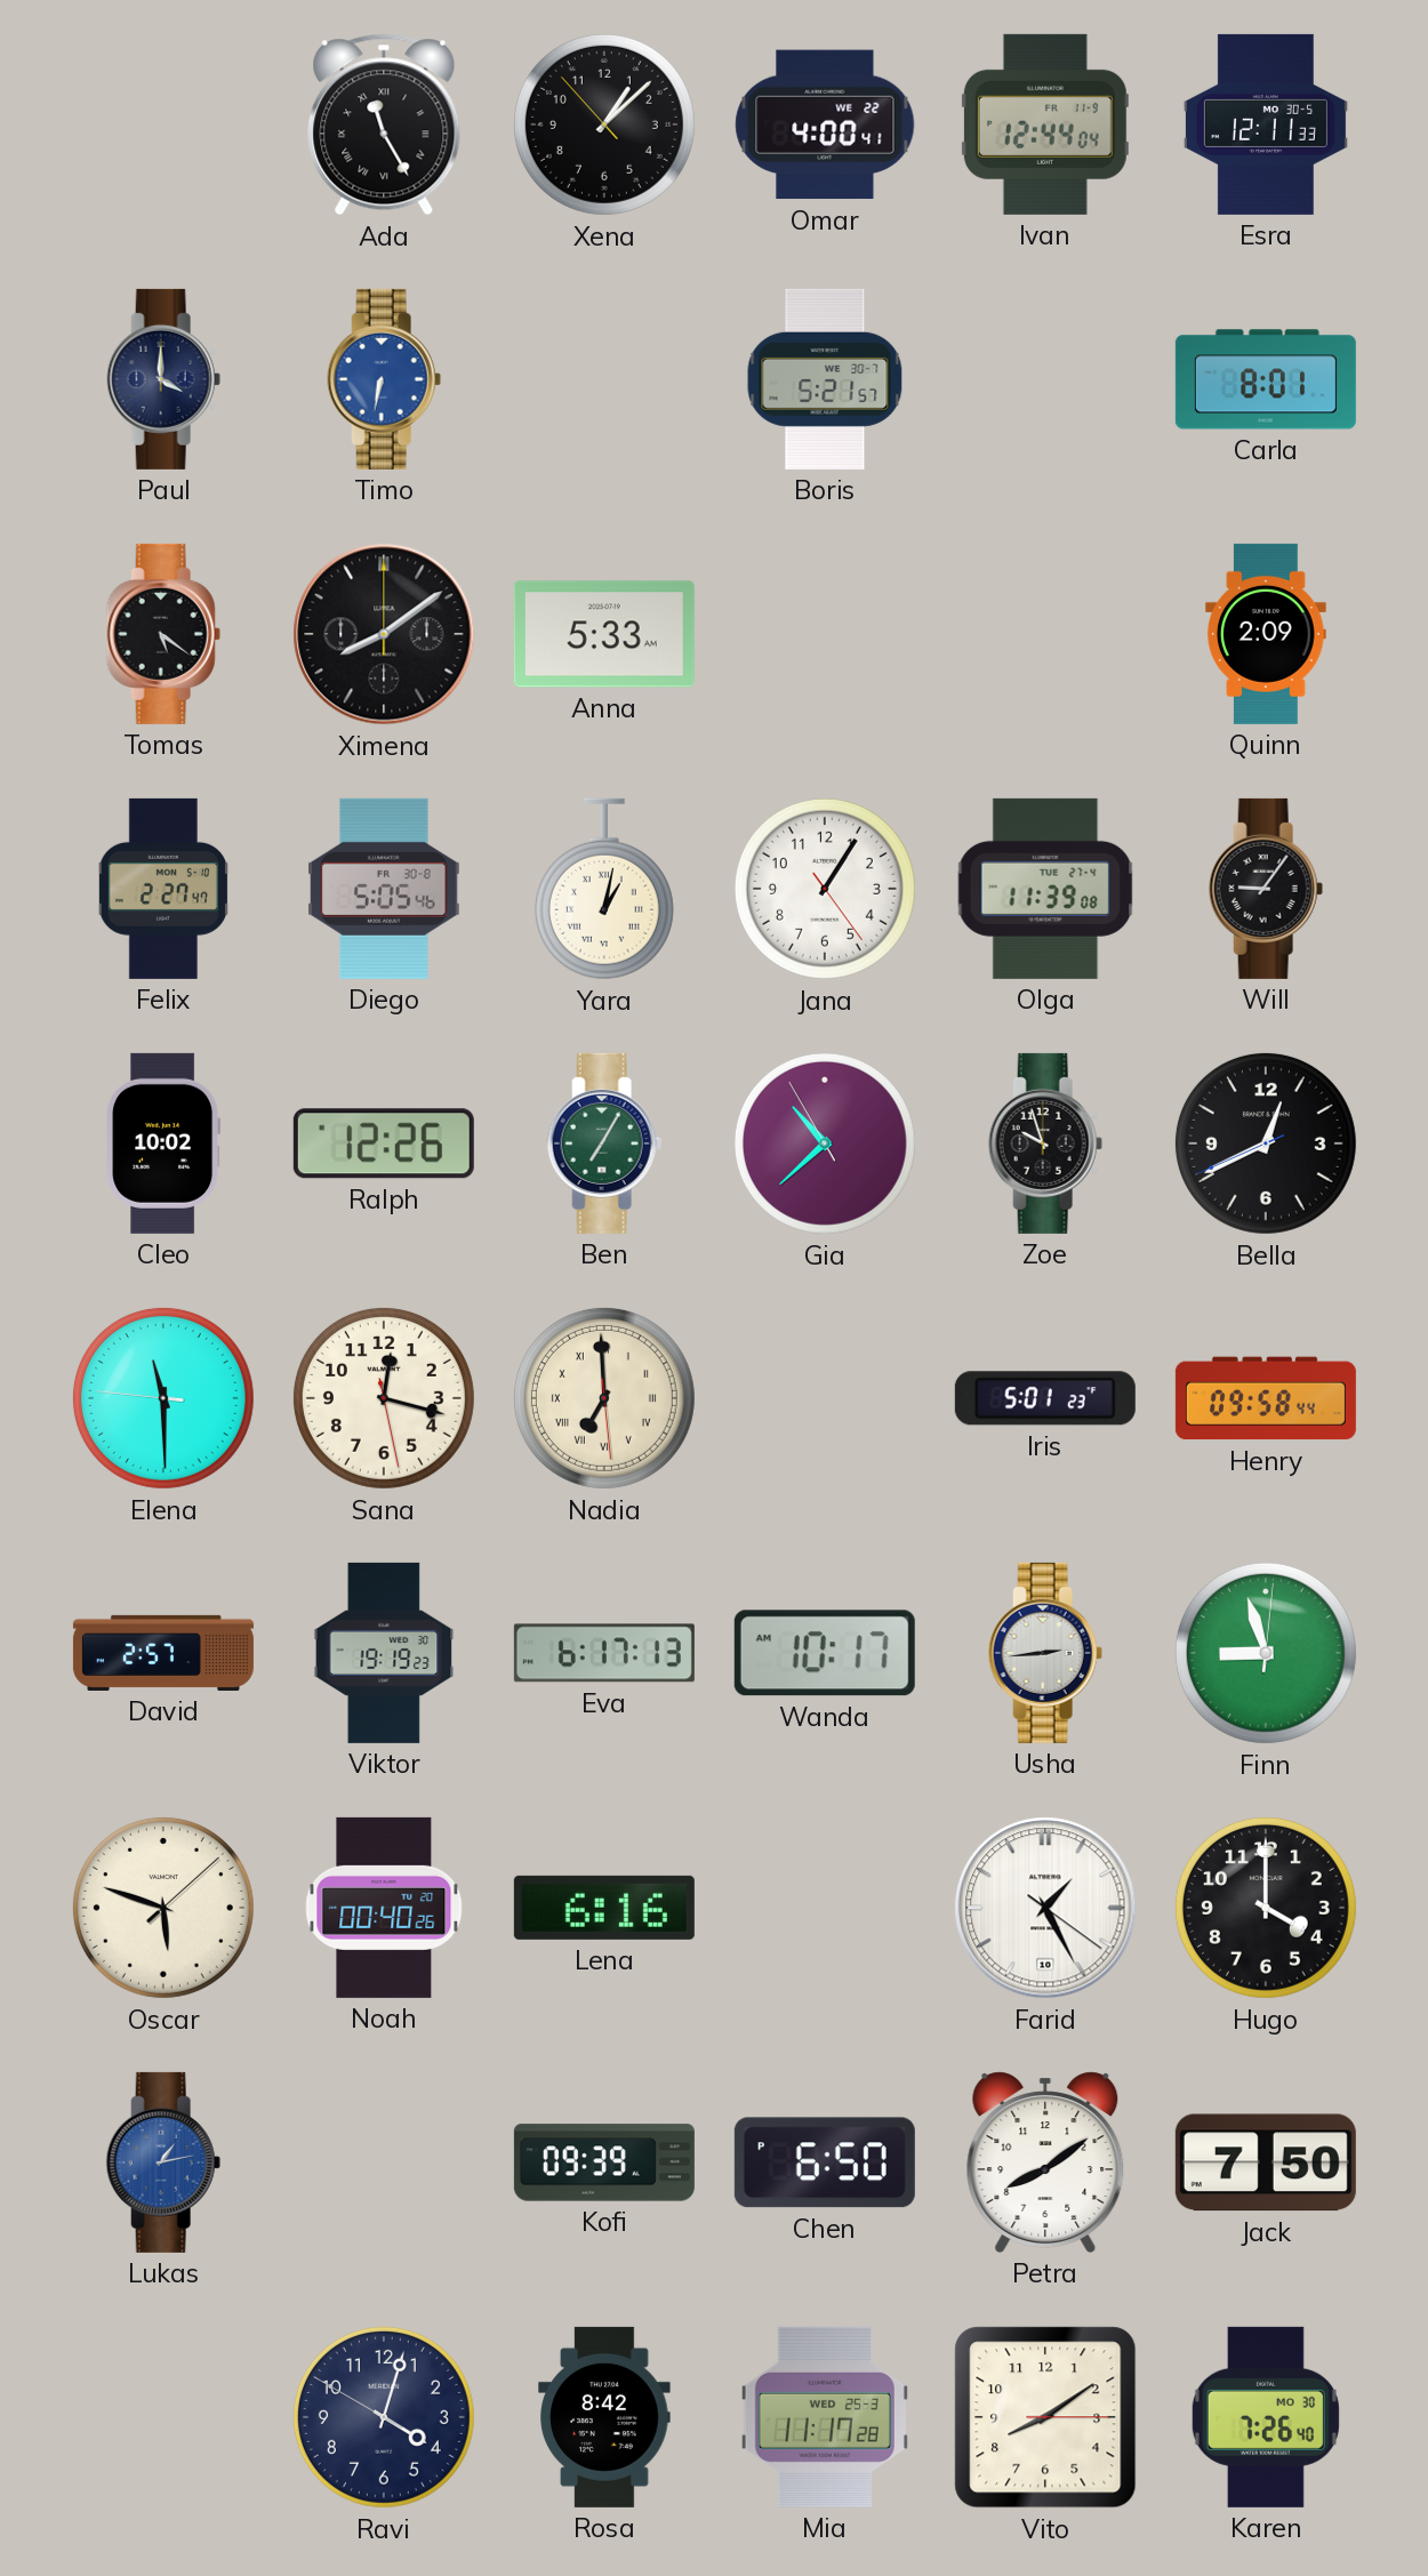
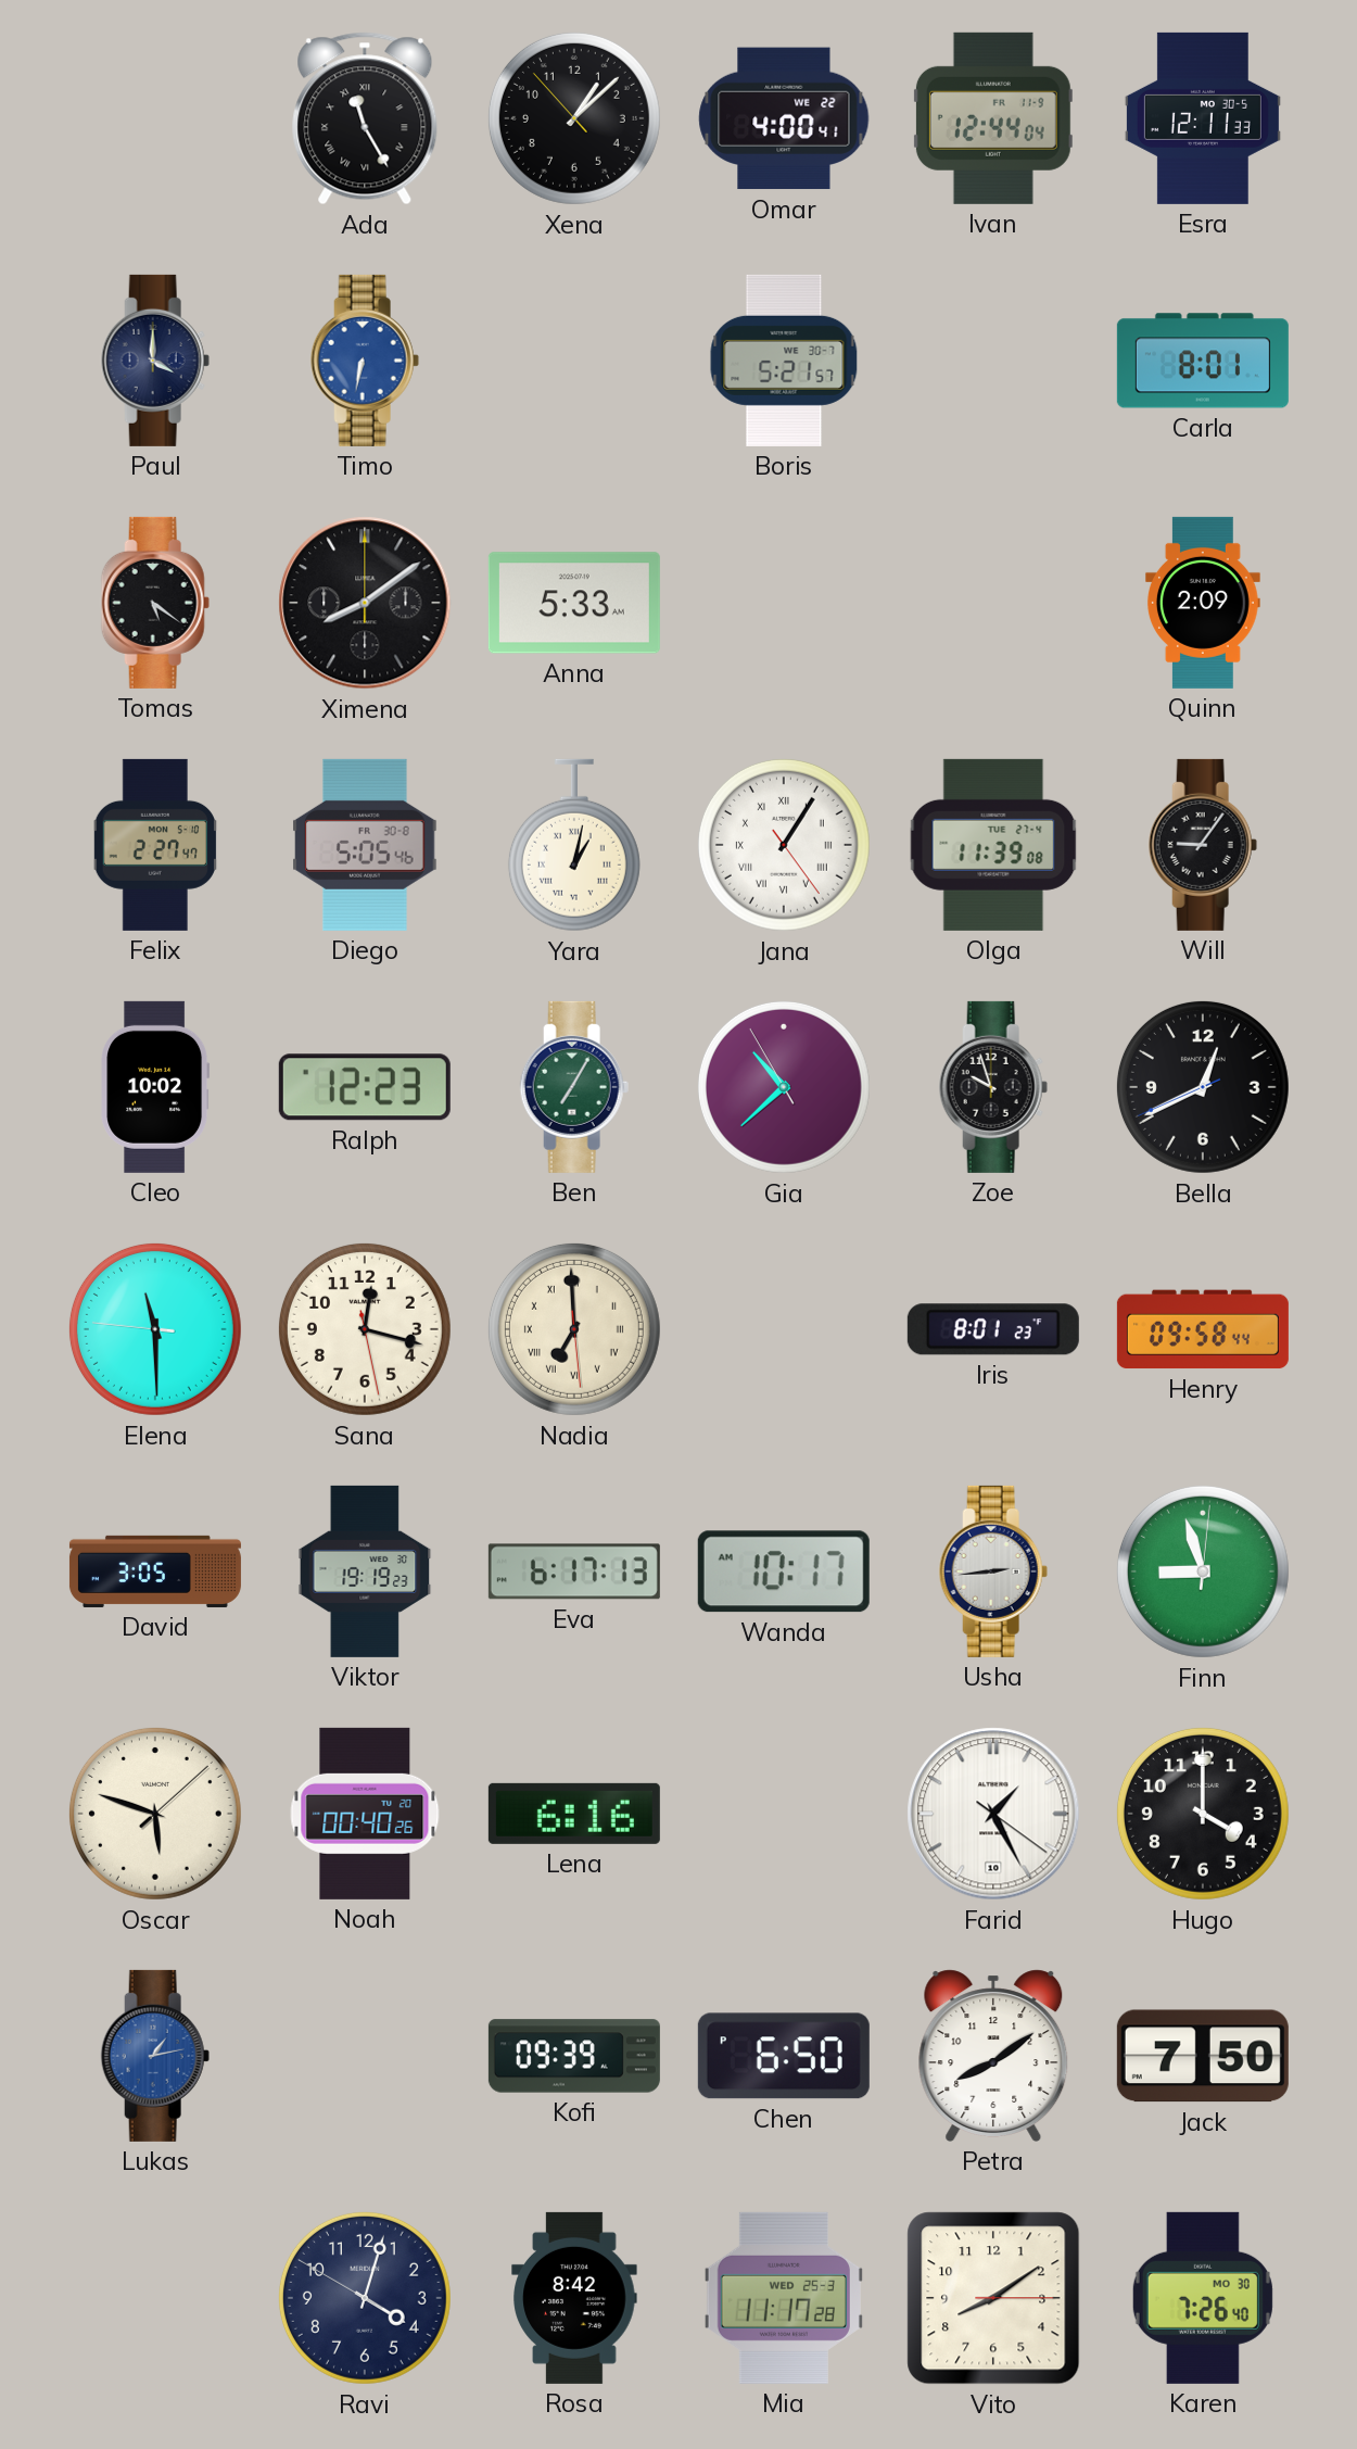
Jana numerals: Arabic -> Roman (784, 845)
Ralph: 12:26 -> 12:23 (365, 1087)
Iris: 5:01 -> 8:01 (993, 1329)
David: 2:57 -> 3:05 (155, 1571)
